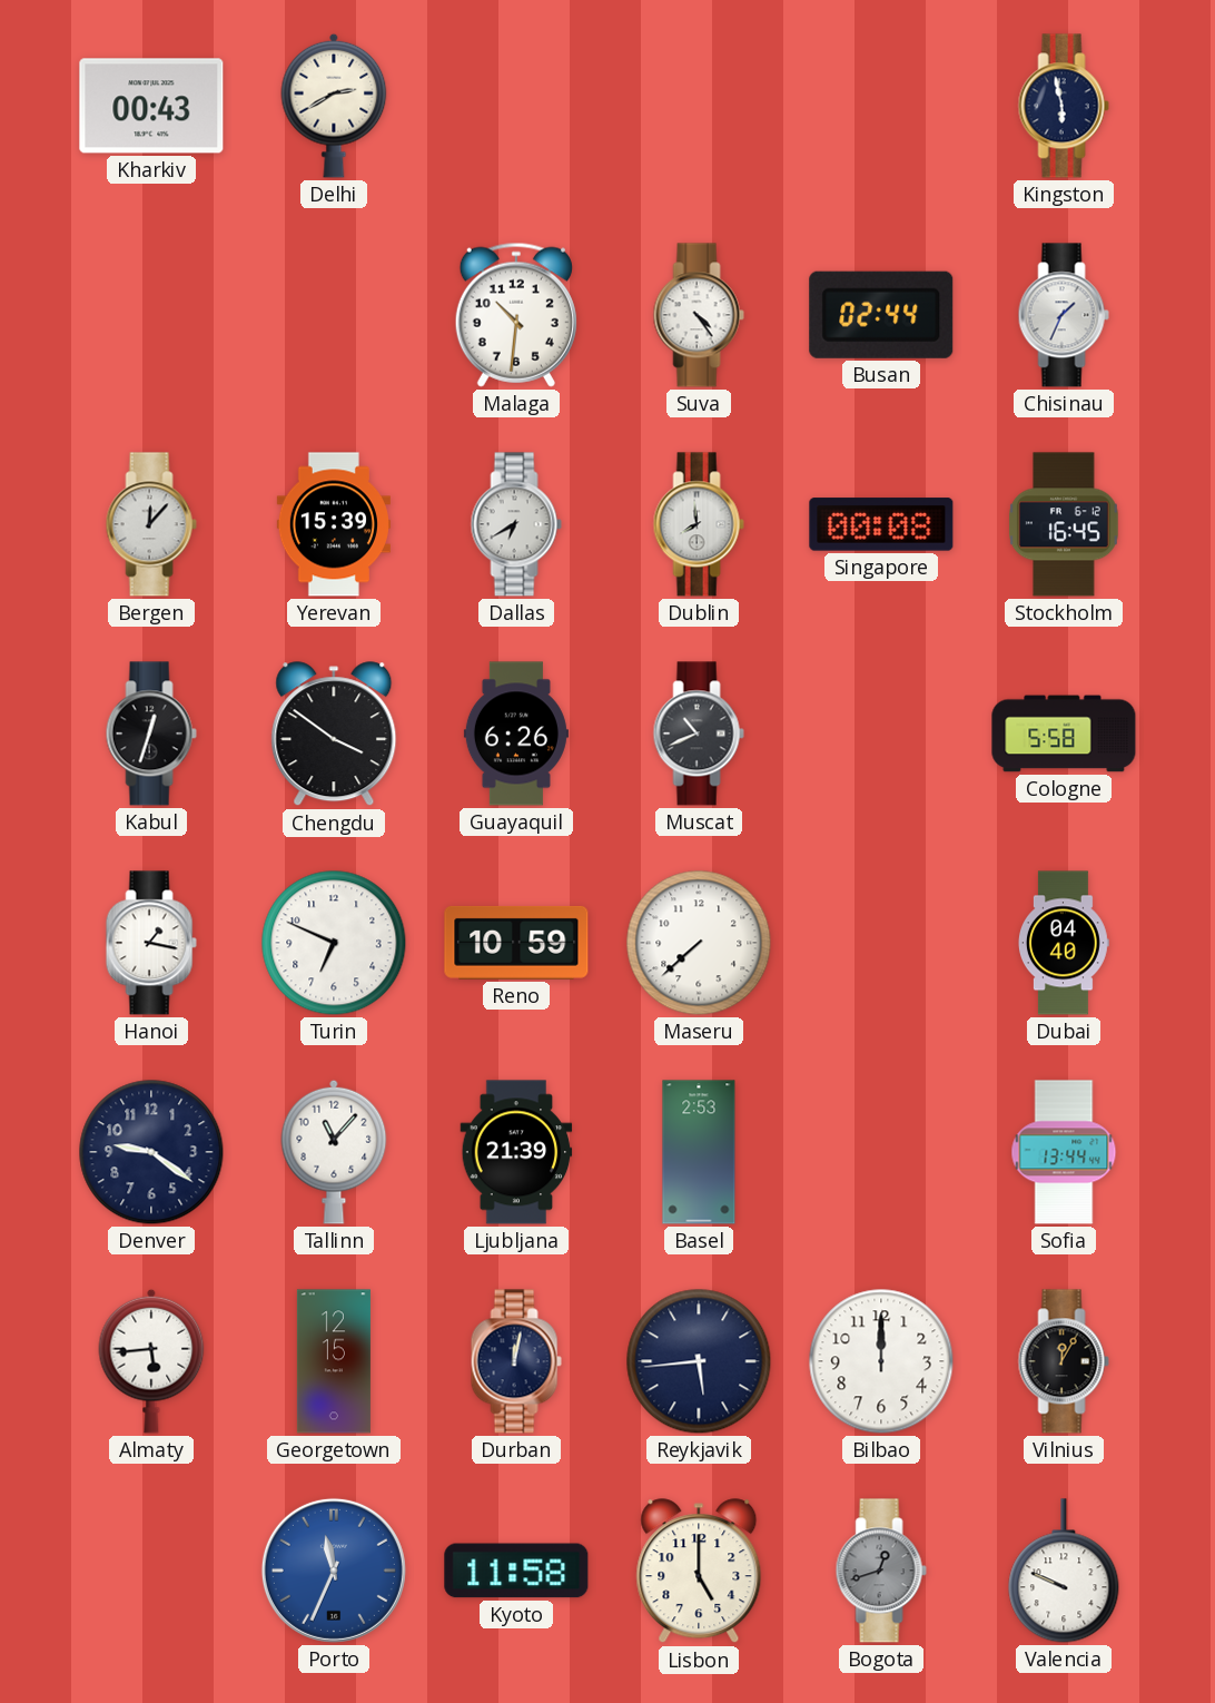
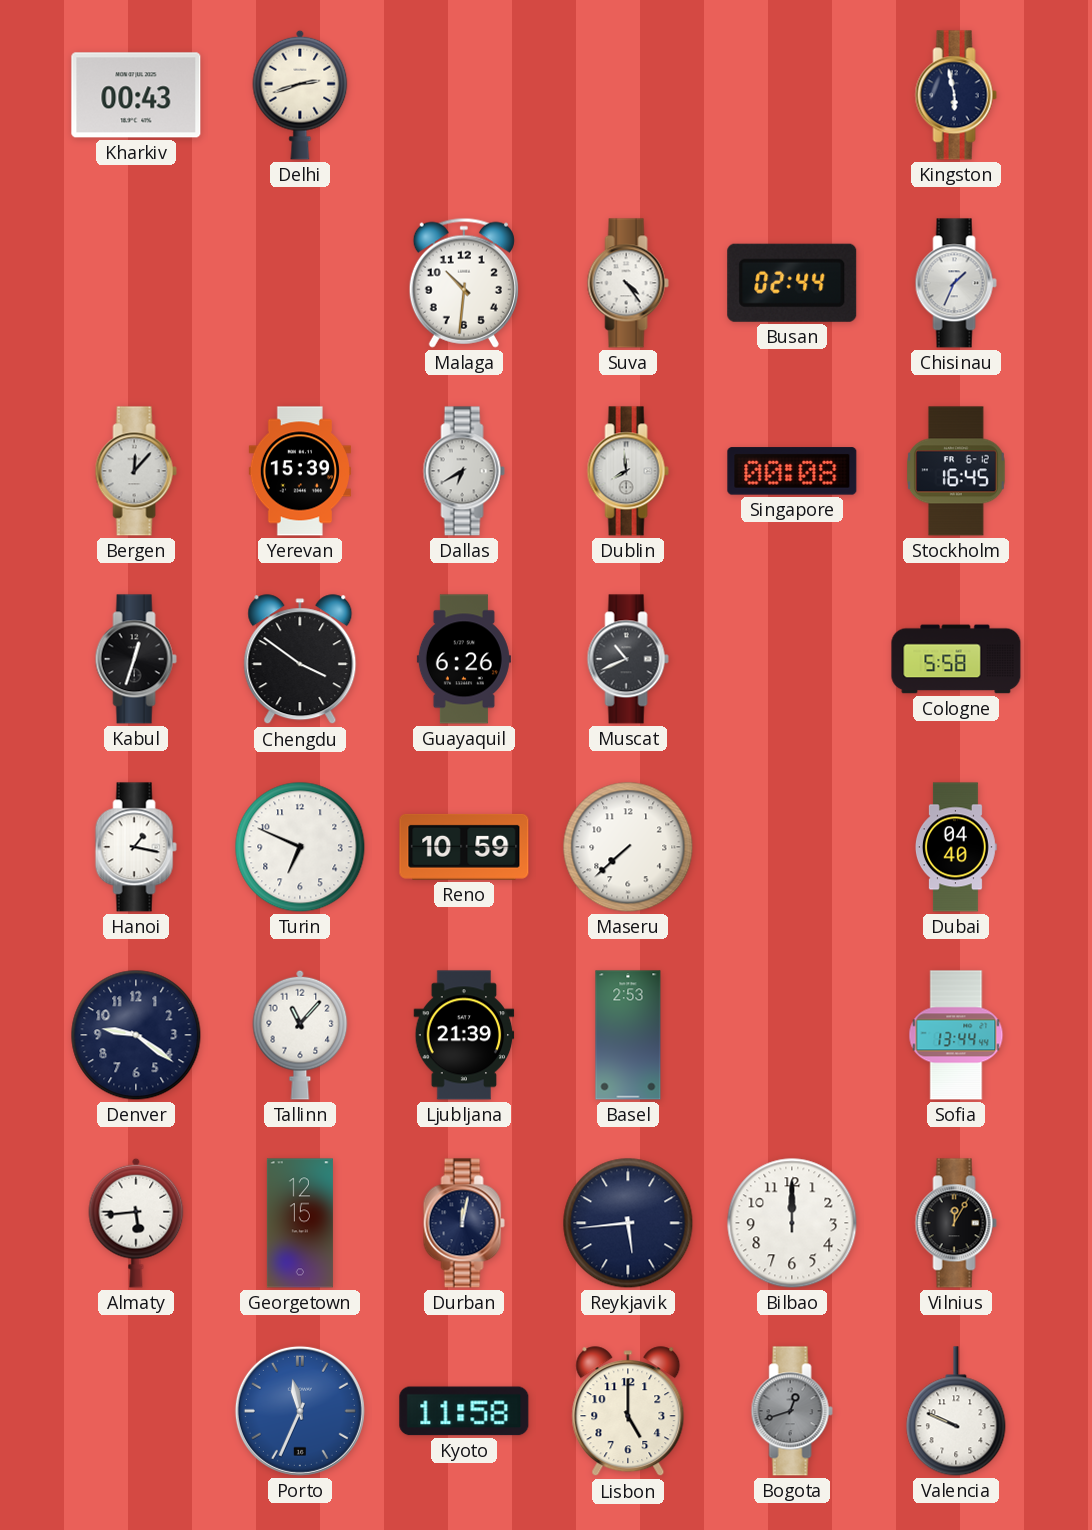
Delhi: 2:40 -> 2:42 (300, 95)
